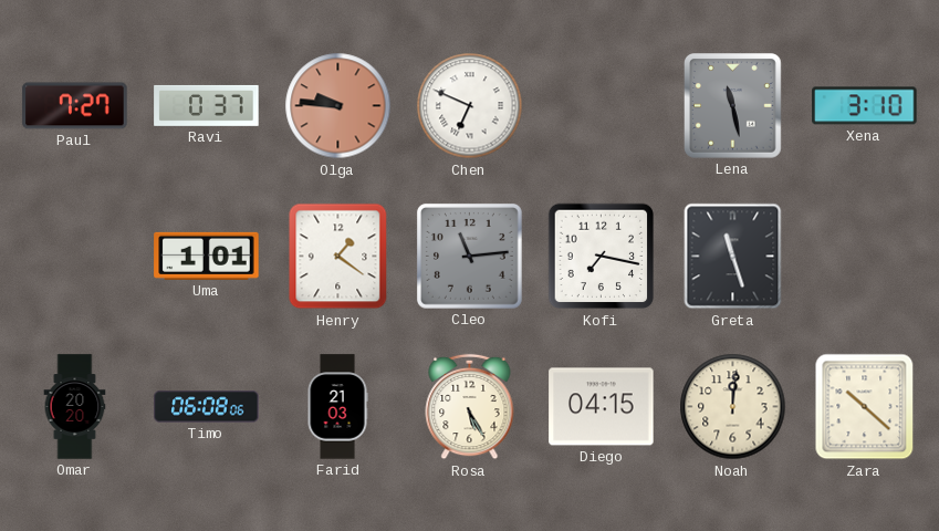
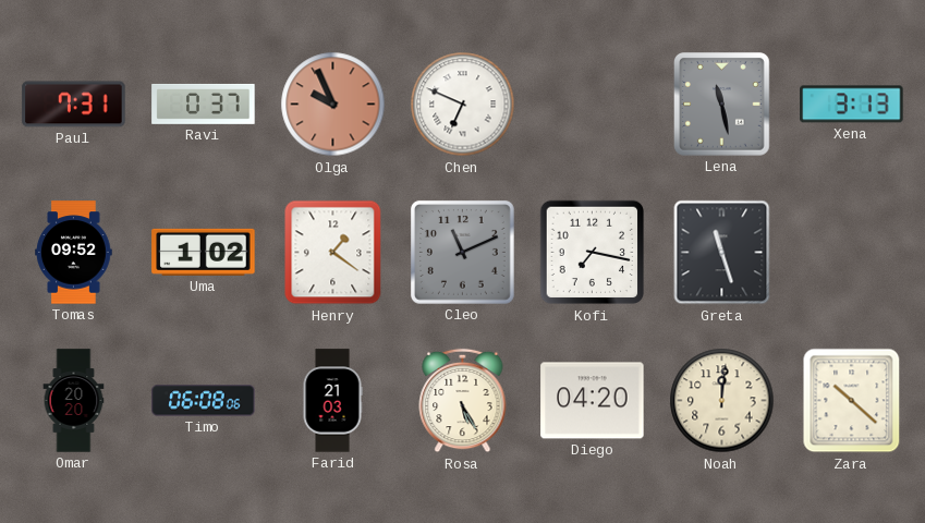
Paul: 7:27 -> 7:31 (74, 105)
Olga: 9:46 -> 9:56 (333, 105)
Xena: 3:10 -> 3:13 (852, 105)
Tomas: none -> 09:52 (74, 253)
Uma: 1:01 -> 1:02 (204, 252)
Cleo: 11:14 -> 11:11 (462, 252)
Diego: 04:15 -> 04:20 (593, 401)
